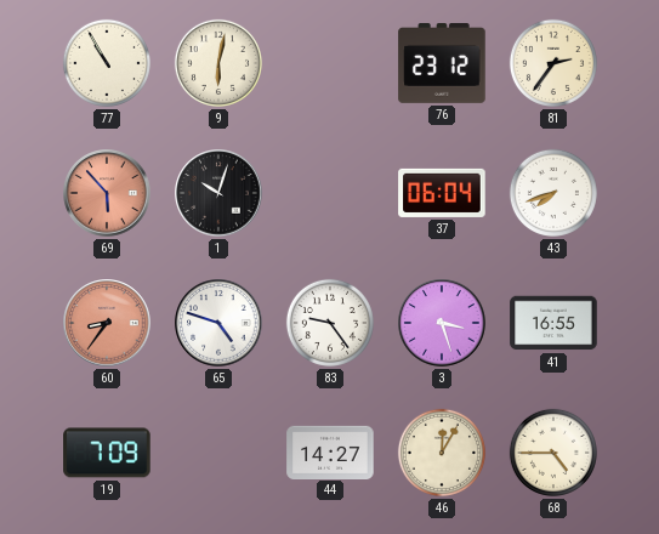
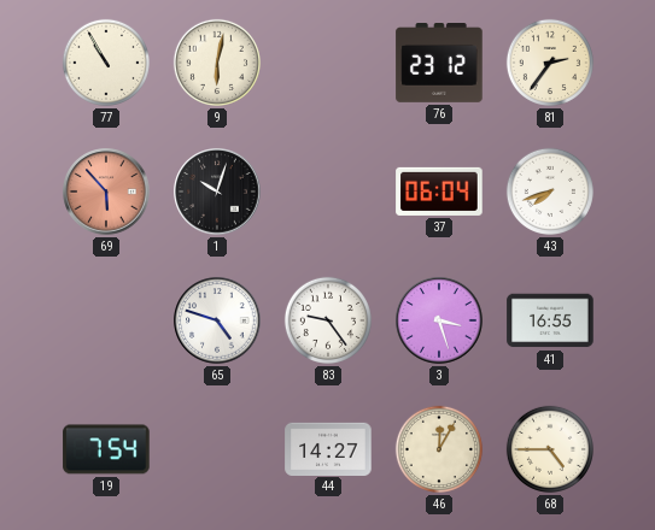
60: 8:36 -> none (107, 323)
19: 7:09 -> 7:54 (106, 449)
